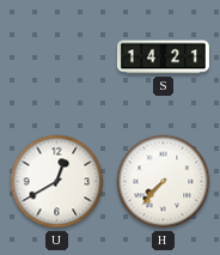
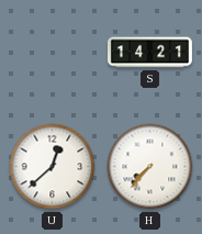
U: 12:40 -> 12:38 (53, 167)
